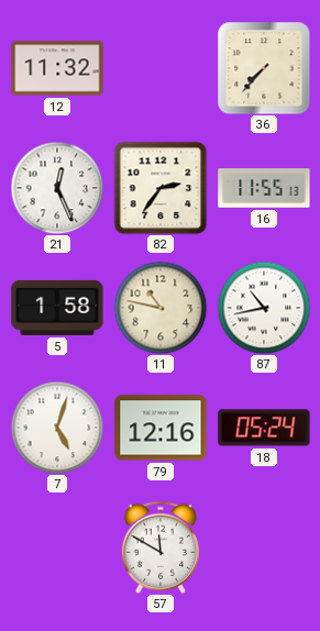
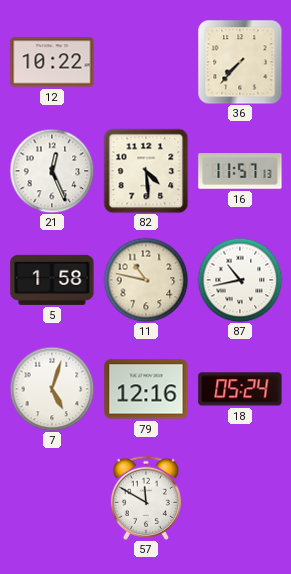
12: 11:32 -> 10:22 (52, 62)
82: 2:36 -> 4:29 (146, 171)
16: 11:55 -> 11:57 (240, 171)
